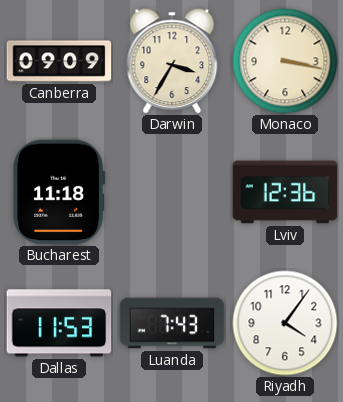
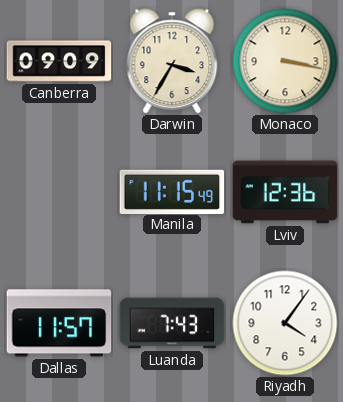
Bucharest: 11:18 -> none (59, 192)
Manila: none -> 11:15 (172, 191)
Dallas: 11:53 -> 11:57 (59, 323)
